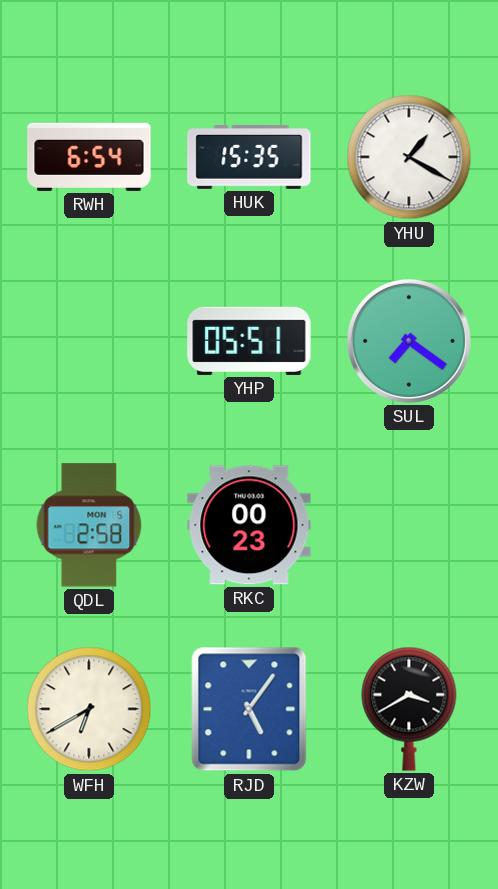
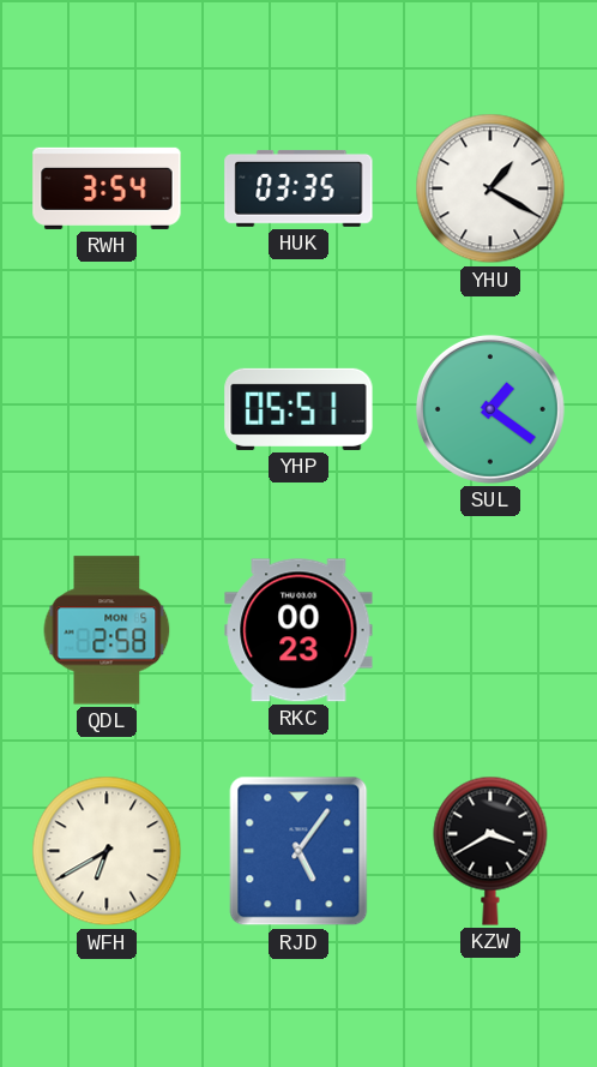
RWH: 6:54 -> 3:54 (107, 188)
HUK: 15:35 -> 03:35 (298, 190)
SUL: 7:21 -> 1:21 (490, 409)
